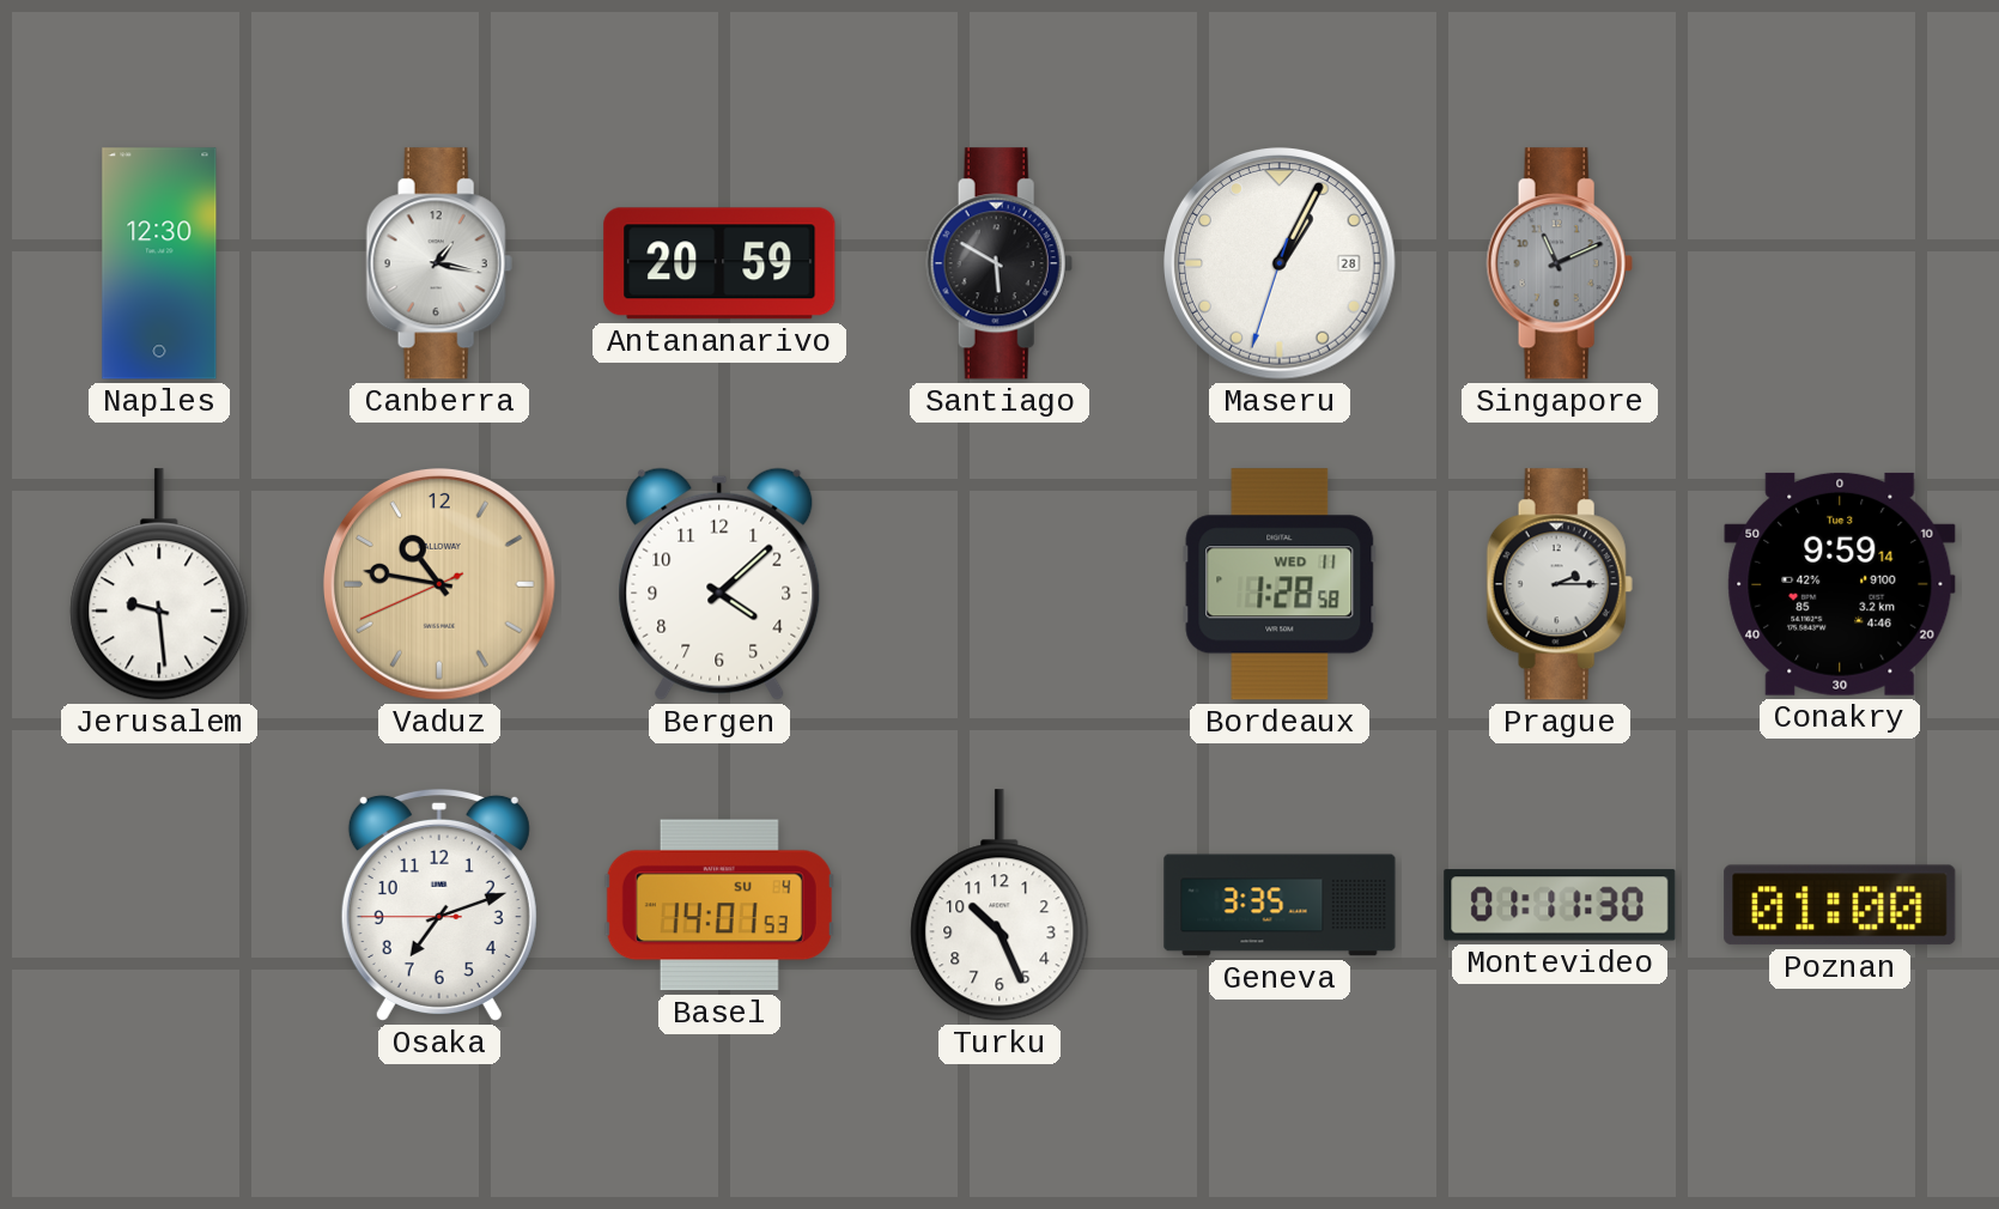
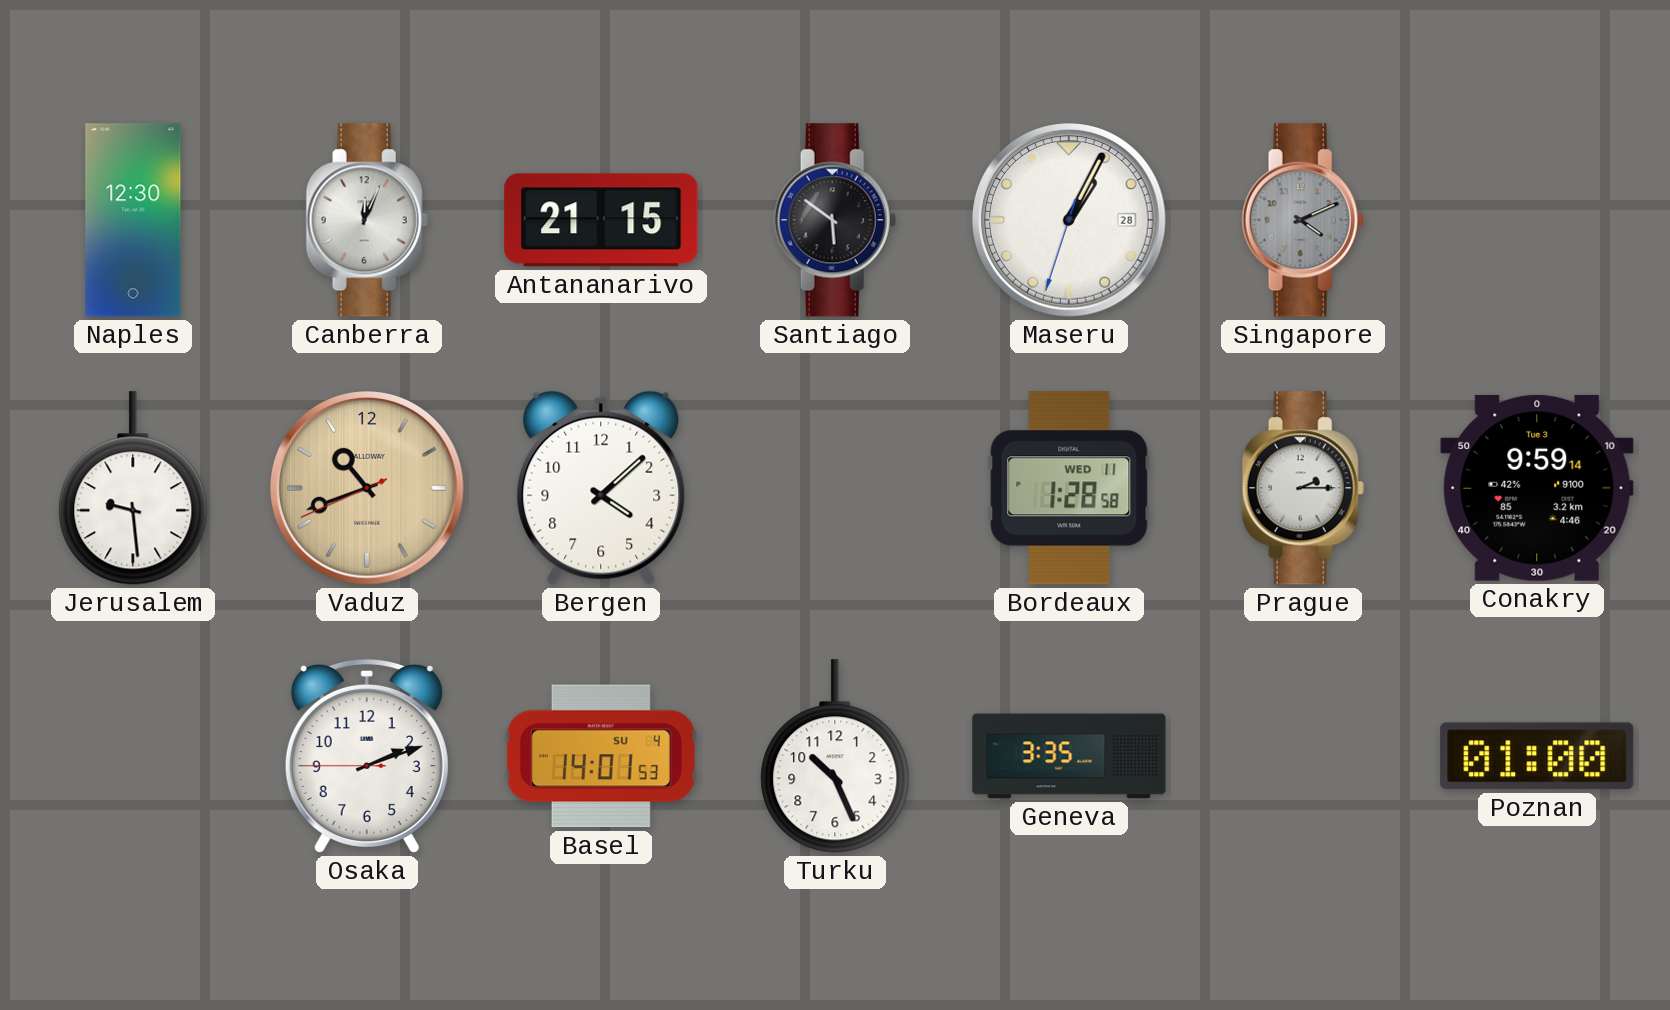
Canberra: 1:17 -> 12:04 (367, 220)
Antananarivo: 20:59 -> 21:15 (601, 220)
Santiago: 5:50 -> 5:51 (835, 220)
Singapore: 11:11 -> 4:11 (1303, 220)
Vaduz: 10:46 -> 10:41 (368, 489)
Osaka: 7:11 -> 2:11 (367, 756)
Montevideo: 01:11 -> none (1560, 905)
